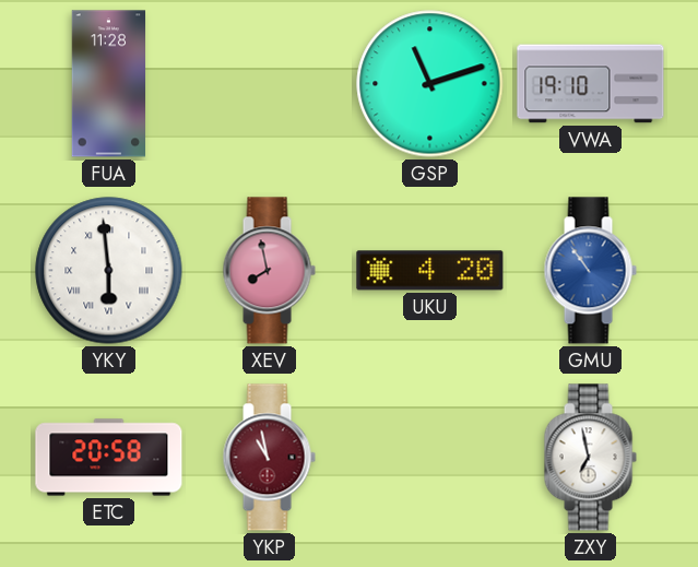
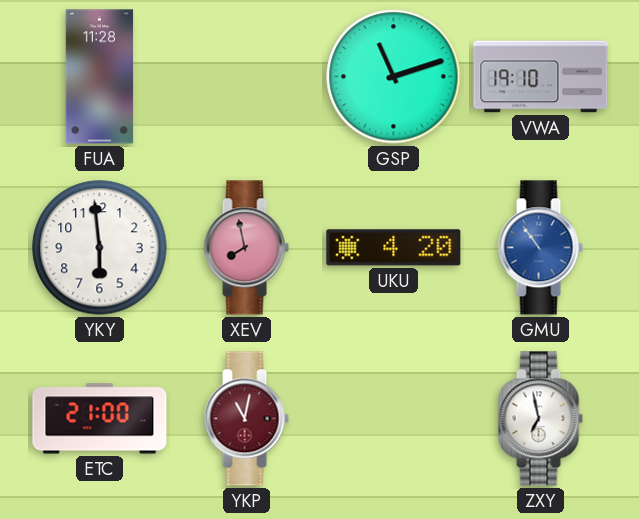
YKY numerals: Roman -> Arabic (100, 248)
ETC: 20:58 -> 21:00 (100, 419)
YKP: 10:58 -> 11:02 (246, 419)
